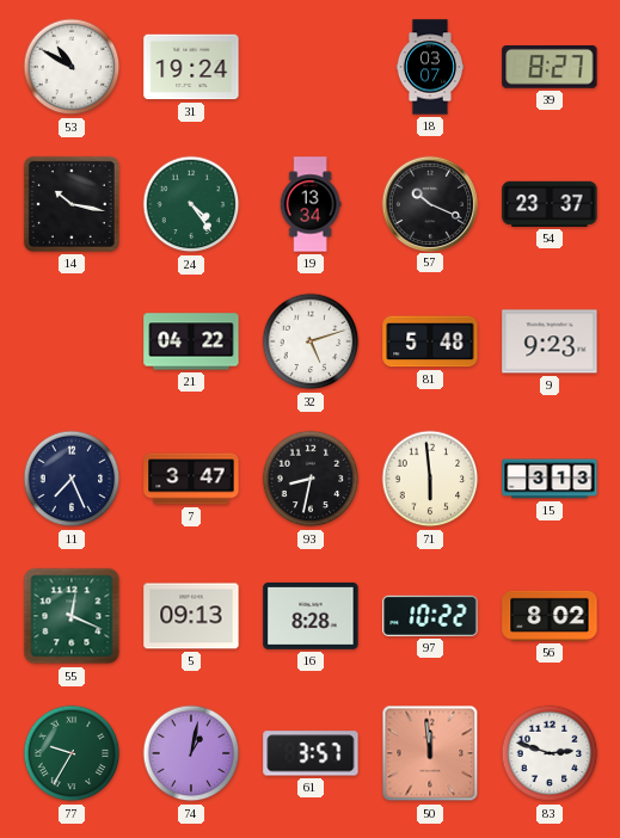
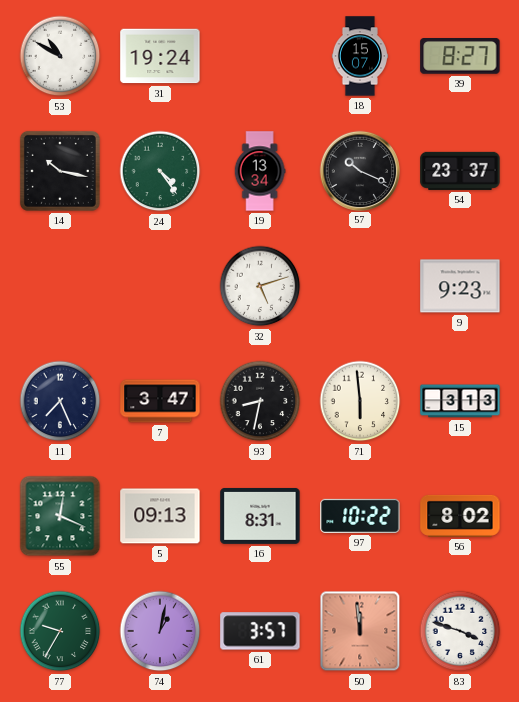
18: 03:07 -> 15:07 (359, 56)
21: 04:22 -> none (191, 341)
81: 5:48 -> none (430, 341)
16: 8:28 -> 8:31 (260, 516)
83: 2:48 -> 3:48 (460, 631)
